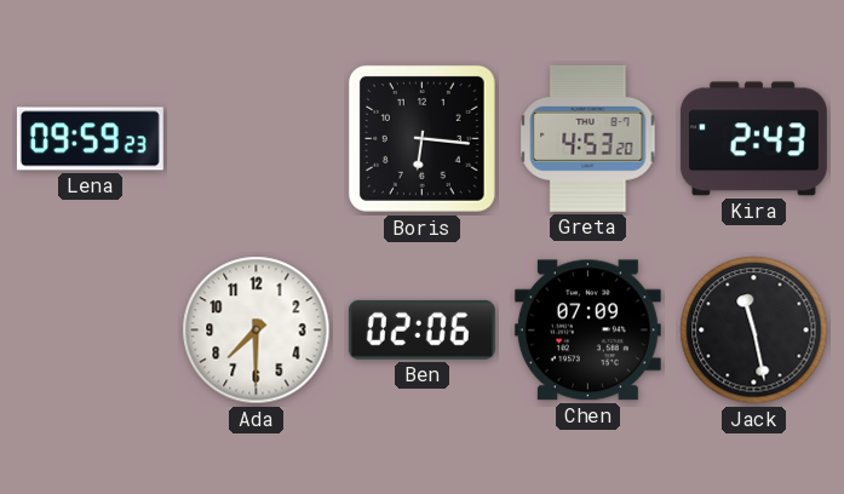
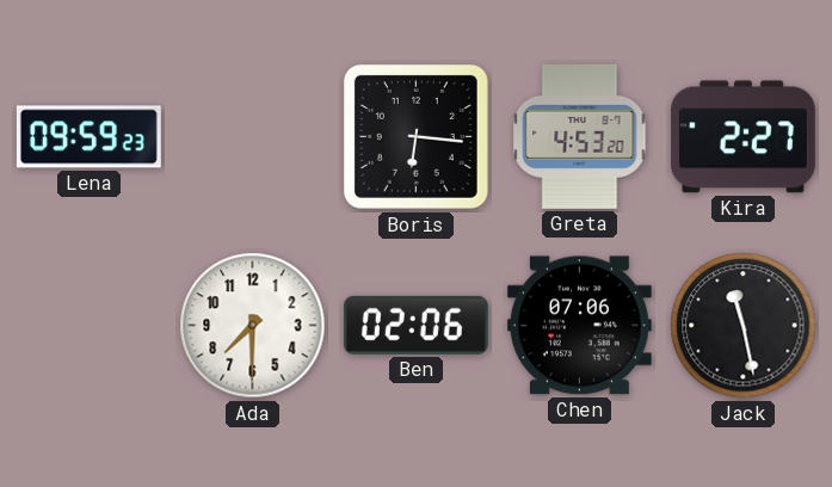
Kira: 2:43 -> 2:27 (742, 137)
Chen: 07:09 -> 07:06 (579, 326)
